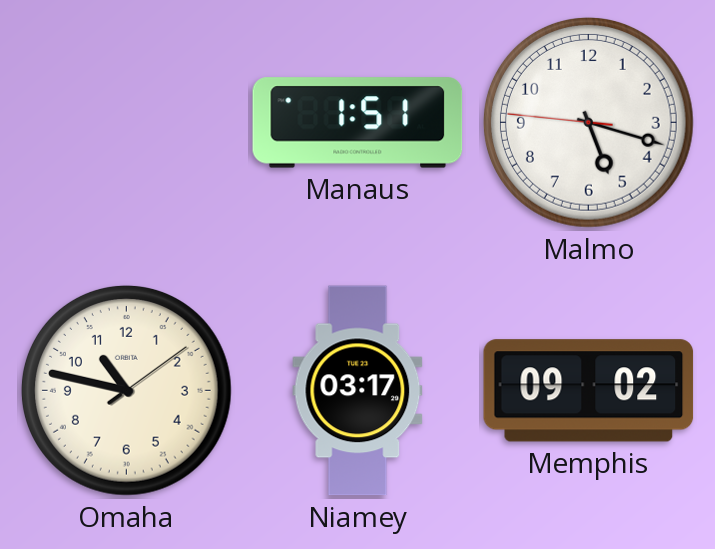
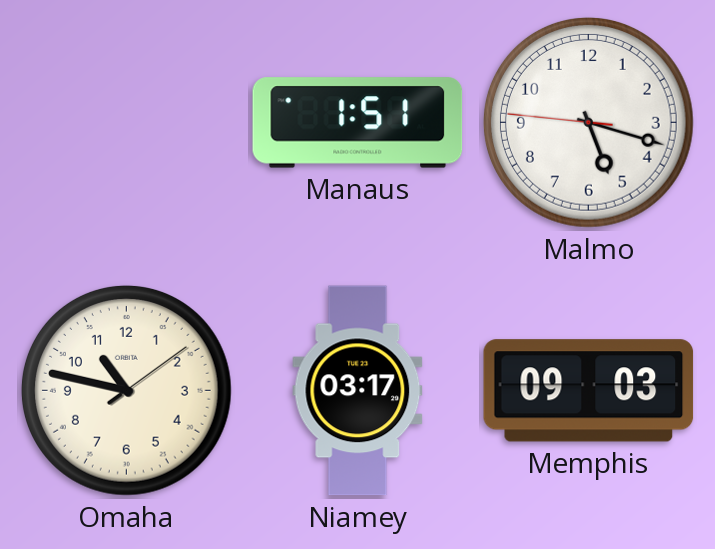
Memphis: 09:02 -> 09:03 (589, 391)
